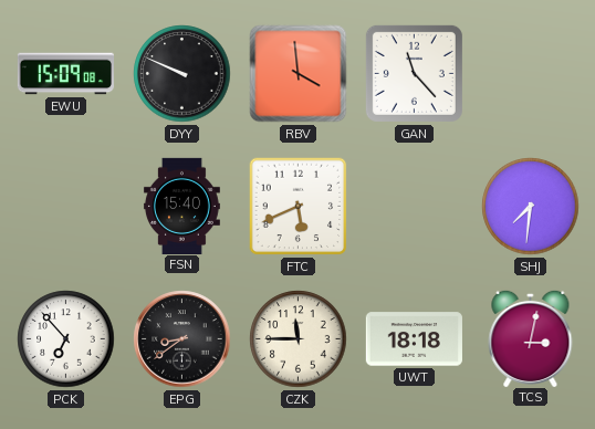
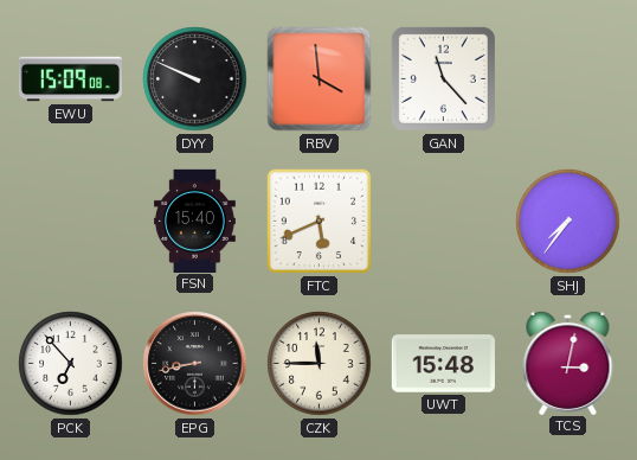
SHJ: 7:31 -> 7:36 (568, 222)
EPG: 8:39 -> 8:43 (195, 364)
UWT: 18:18 -> 15:48 (443, 364)
